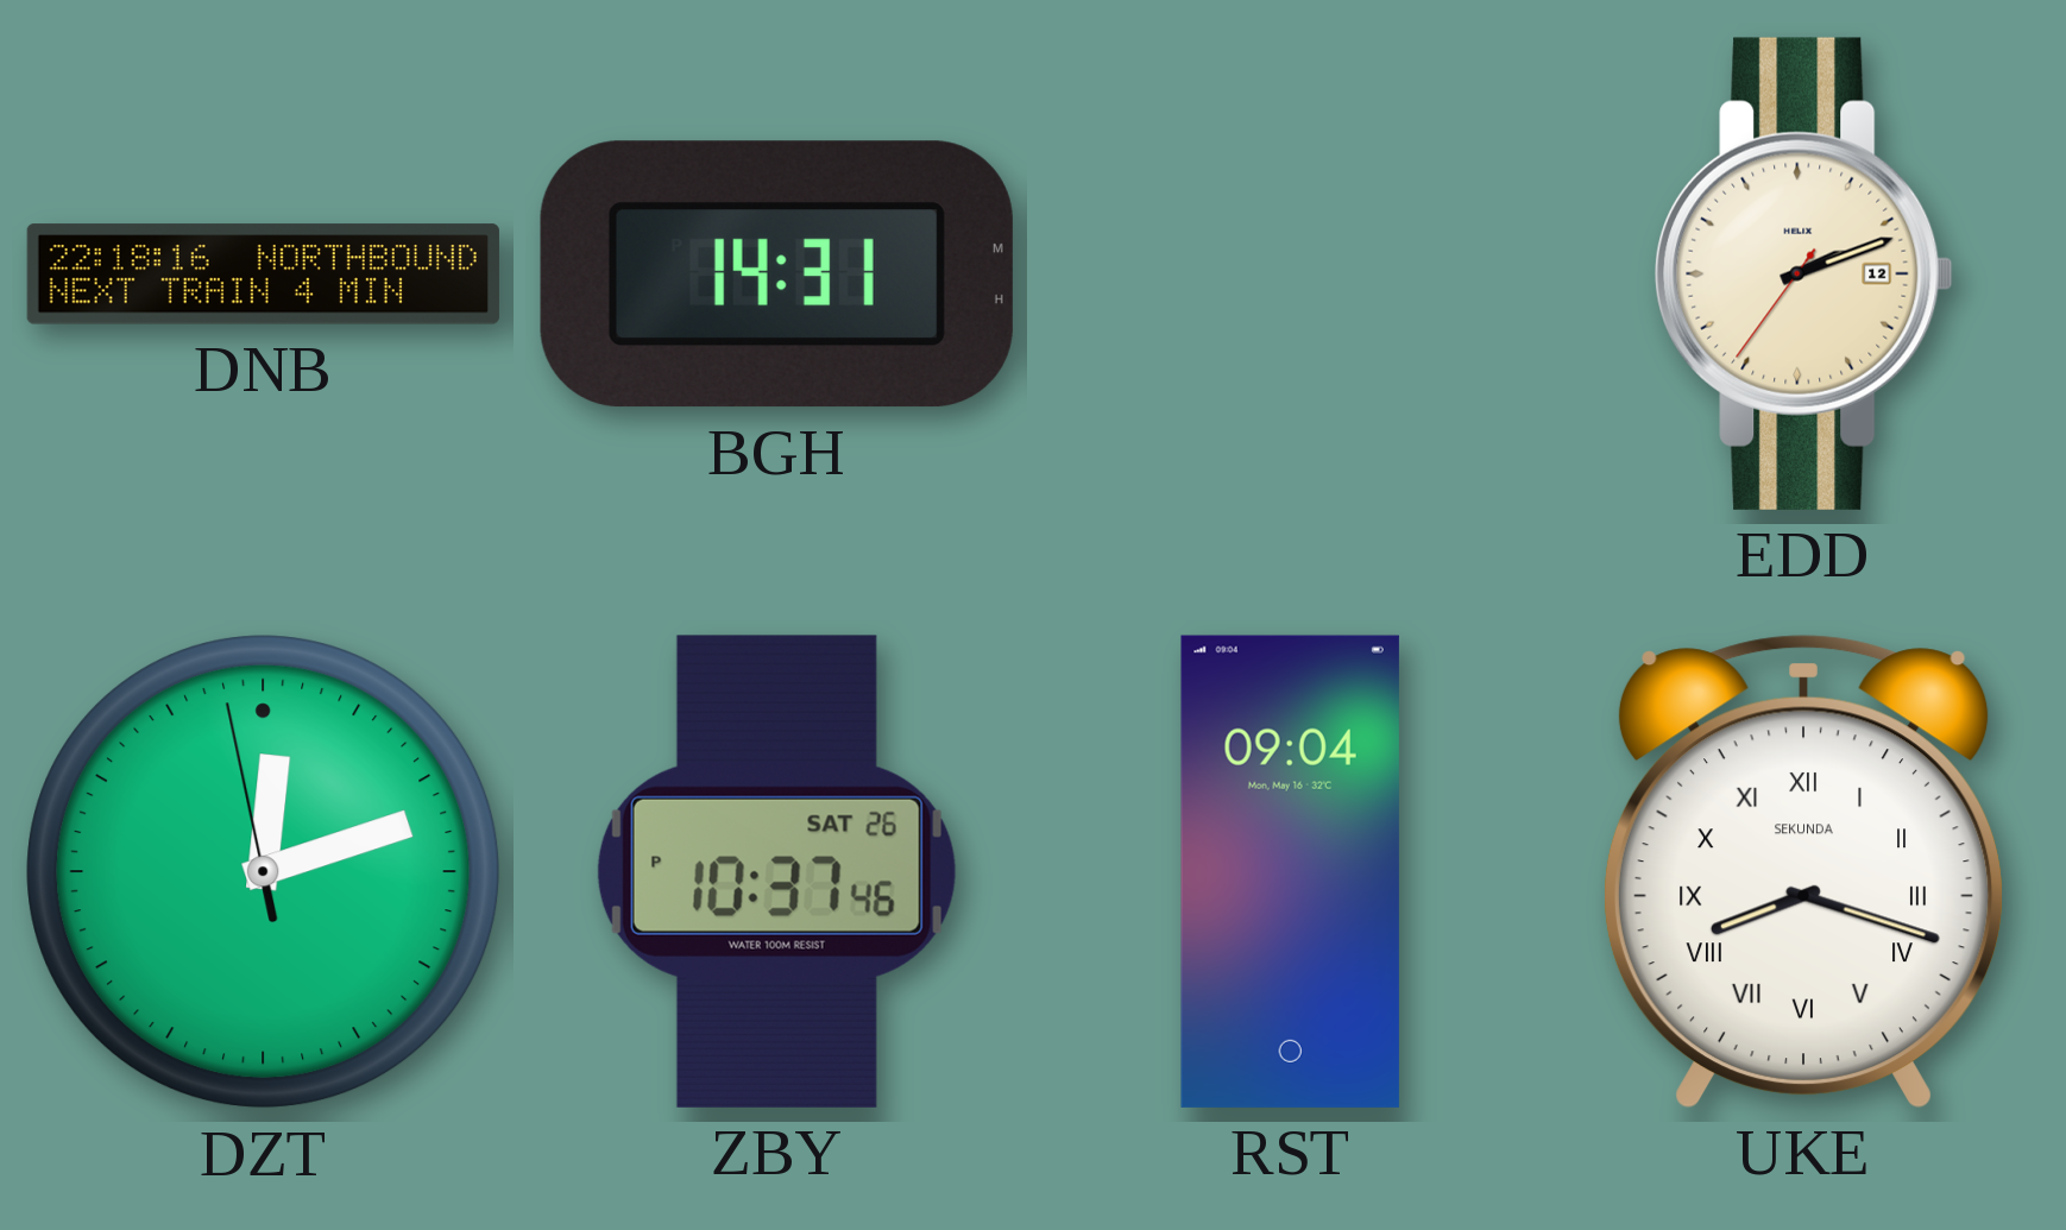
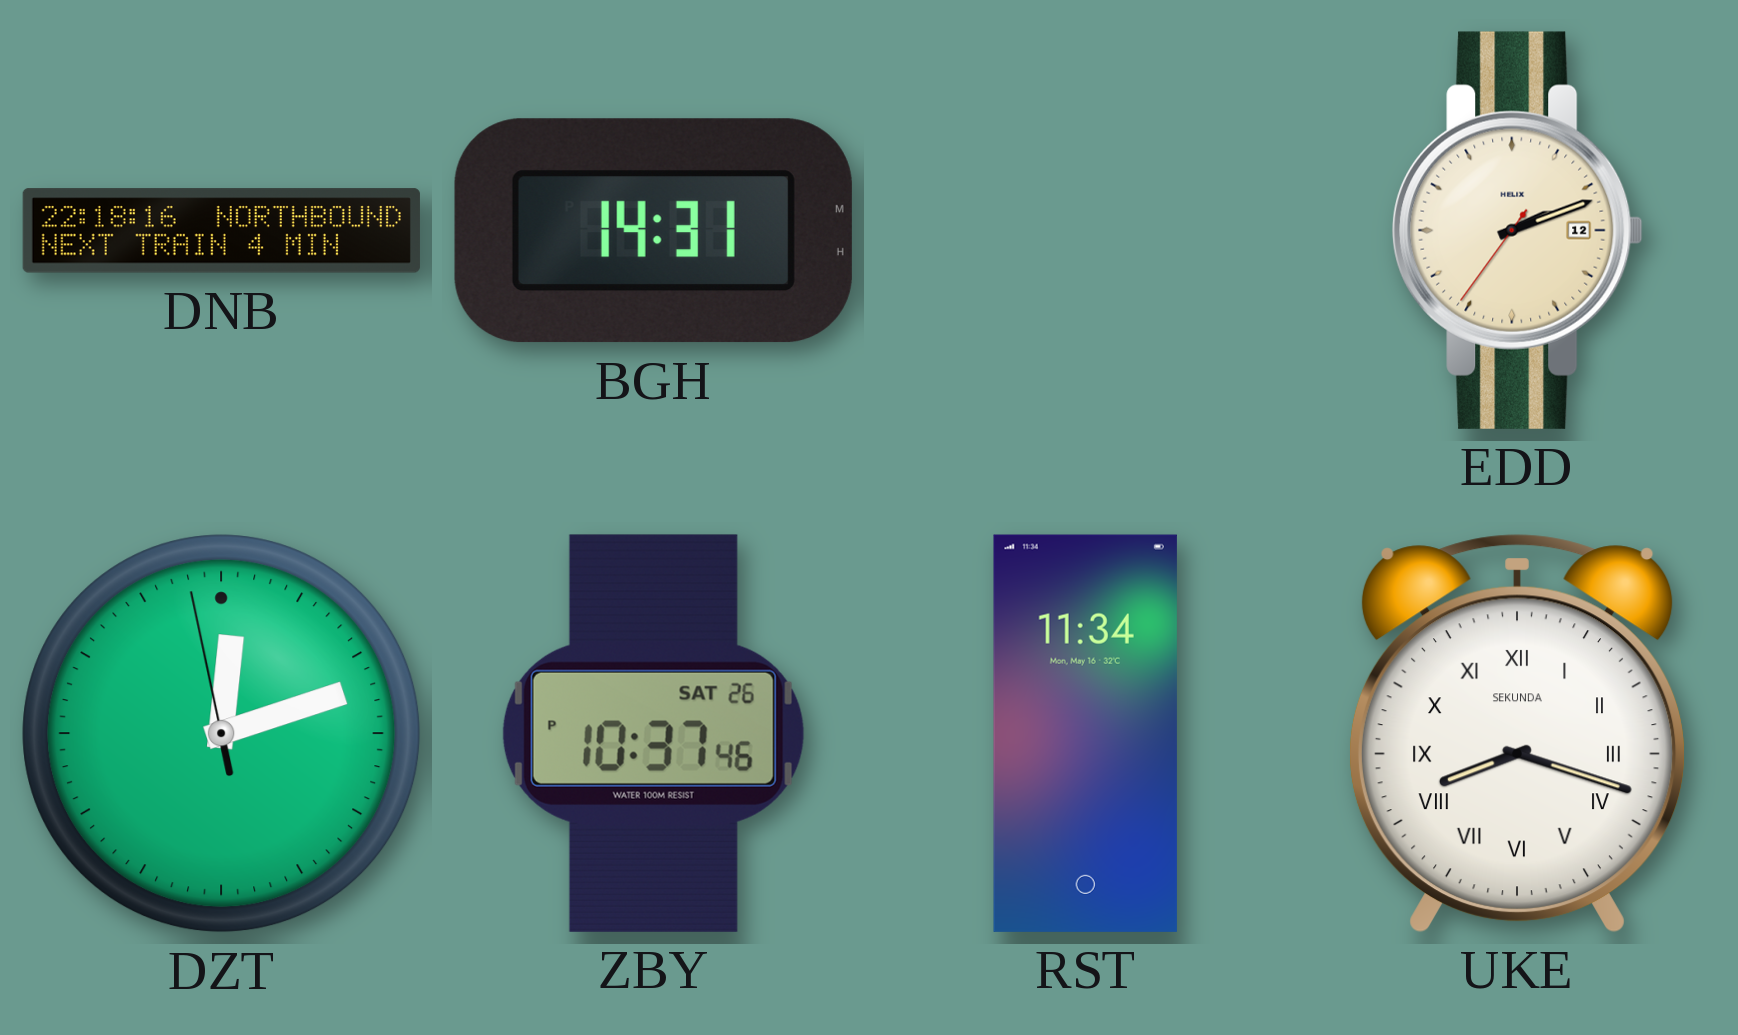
RST: 09:04 -> 11:34 (1085, 733)
